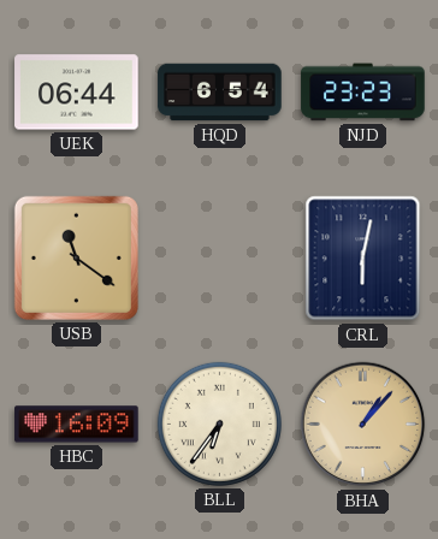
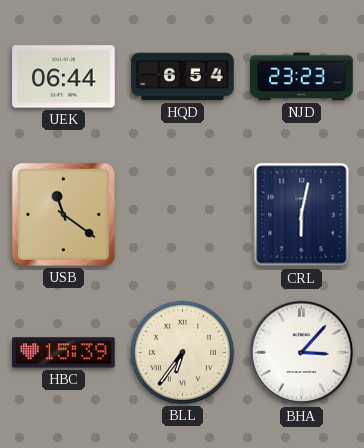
HBC: 16:09 -> 15:39 (64, 353)
BHA: 1:07 -> 3:07 (302, 353)
BHA dial: champagne -> white (302, 353)
